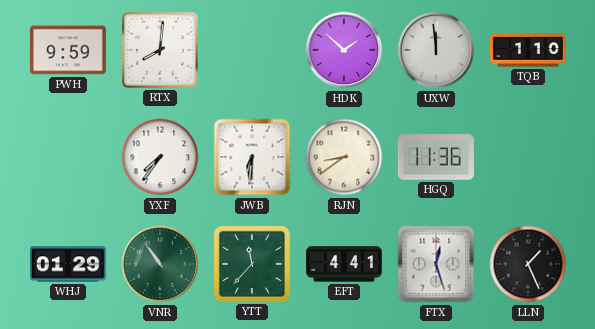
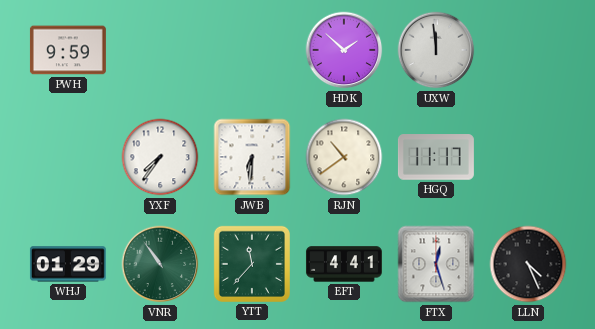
RTX: 8:01 -> none (161, 51)
TQB: 1:10 -> none (528, 50)
RJN: 8:39 -> 10:39 (344, 157)
HGQ: 11:36 -> 11:17 (436, 157)
LLN: 1:26 -> 4:26 (528, 264)
